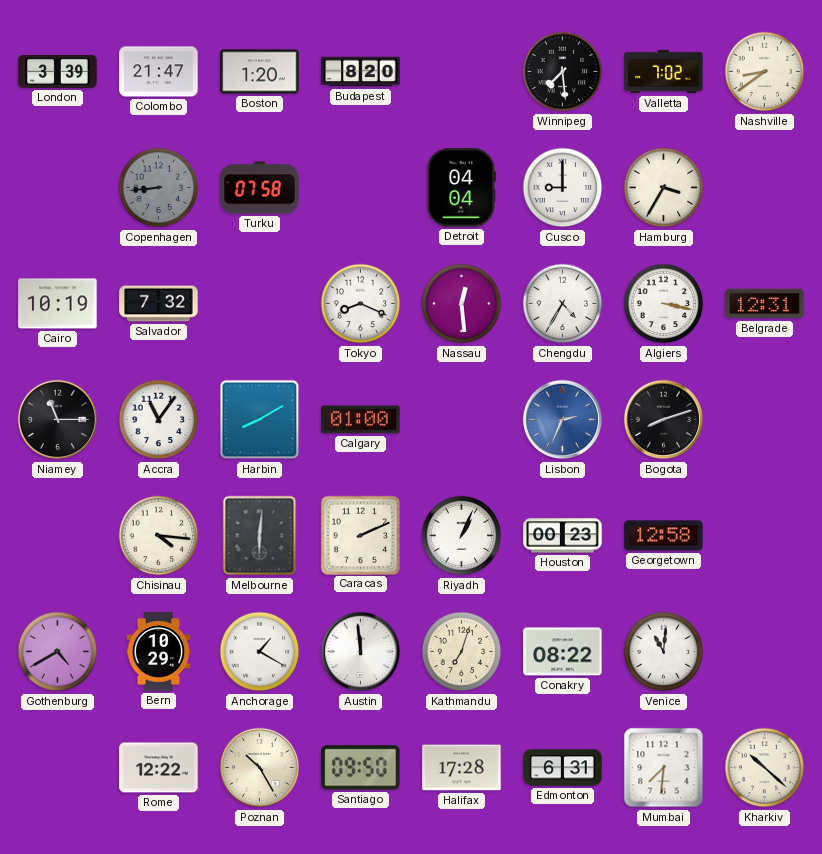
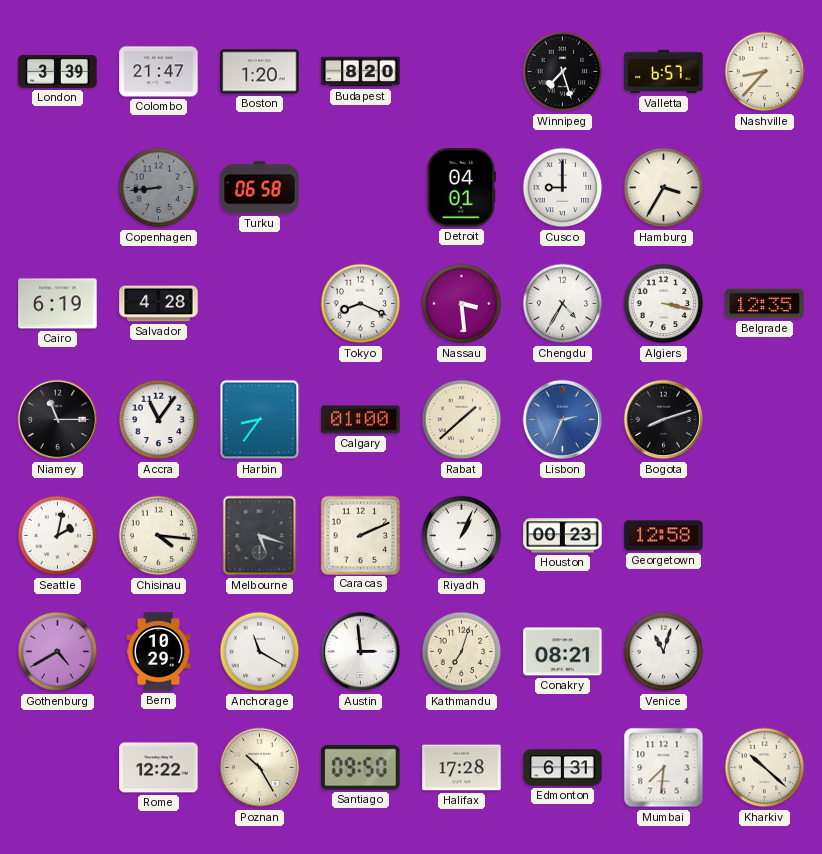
Winnipeg: 7:29 -> 7:27 (563, 72)
Valletta: 7:02 -> 6:57 (664, 72)
Nashville: 8:39 -> 8:37 (765, 72)
Turku: 07:58 -> 06:58 (260, 188)
Detroit: 04:04 -> 04:01 (462, 188)
Cairo: 10:19 -> 6:19 (58, 304)
Salvador: 7:32 -> 4:28 (159, 304)
Nassau: 12:29 -> 3:29 (462, 304)
Belgrade: 12:31 -> 12:35 (765, 304)
Harbin: 8:10 -> 8:36 (260, 420)
Rabat: none -> 1:38 (462, 420)
Seattle: none -> 2:02 (58, 536)
Melbourne: 6:01 -> 5:18 (260, 536)
Anchorage: 1:20 -> 11:20 (260, 652)
Austin: 11:59 -> 2:59 (361, 652)
Conakry: 08:22 -> 08:21 (563, 652)
Venice: 11:01 -> 11:03 (664, 652)
